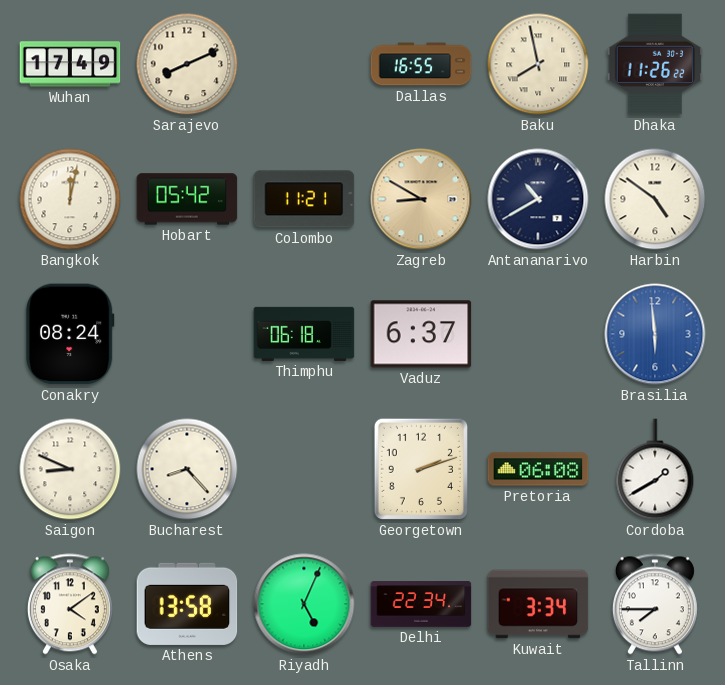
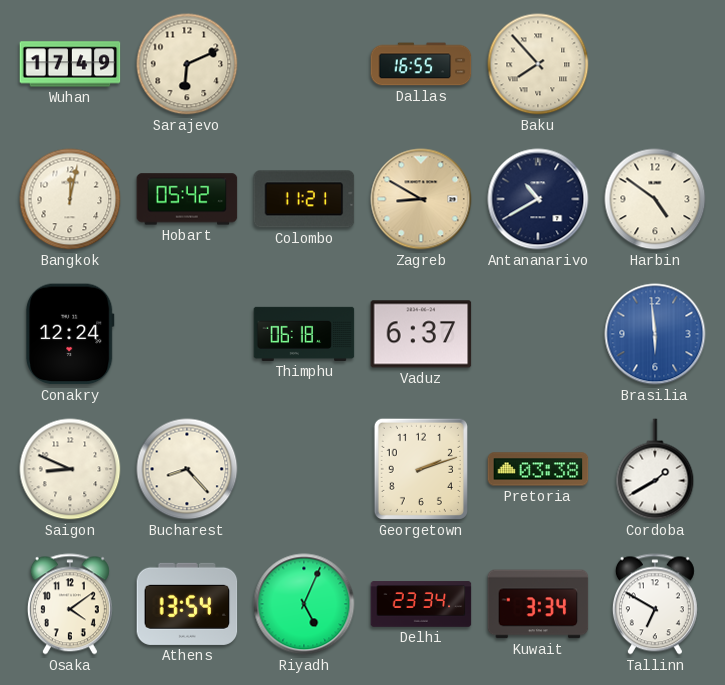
Sarajevo: 8:11 -> 6:11 (187, 64)
Baku: 7:58 -> 7:53 (538, 64)
Dhaka: 11:26 -> none (655, 64)
Conakry: 08:24 -> 12:24 (70, 334)
Pretoria: 06:08 -> 03:38 (538, 469)
Athens: 13:58 -> 13:54 (187, 604)
Delhi: 22:34 -> 23:34 (421, 604)
Tallinn: 7:45 -> 6:50 (655, 604)
